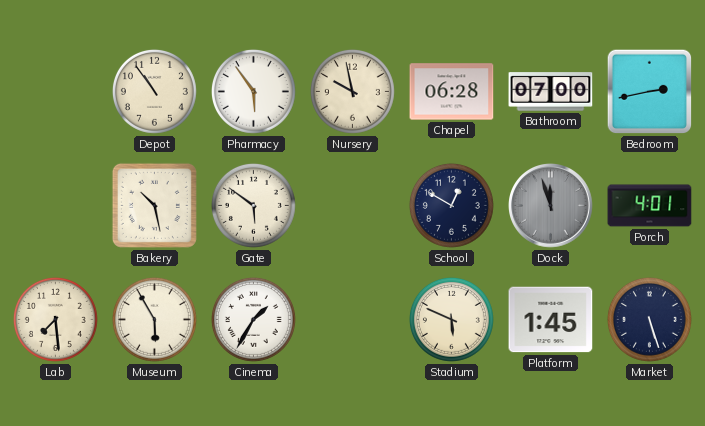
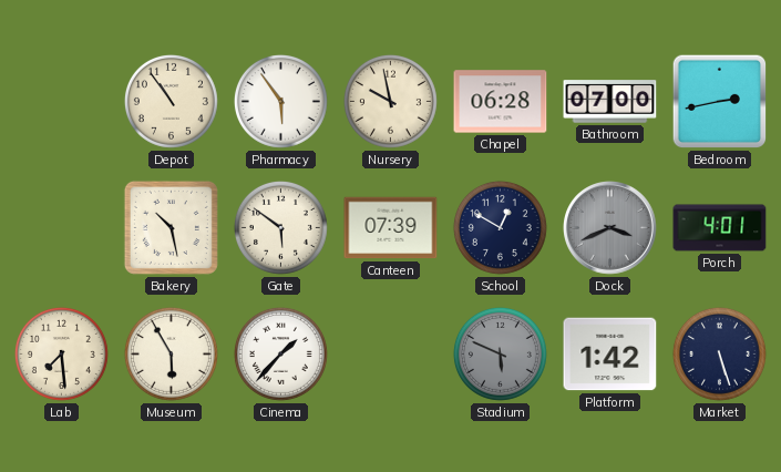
Canteen: none -> 07:39 (391, 228)
Dock: 11:57 -> 3:41 (610, 228)
Cinema: 1:35 -> 1:37 (280, 353)
Stadium dial: cream -> grey (500, 353)
Platform: 1:45 -> 1:42 (610, 355)
